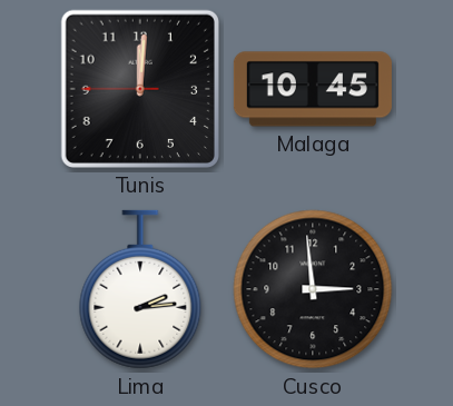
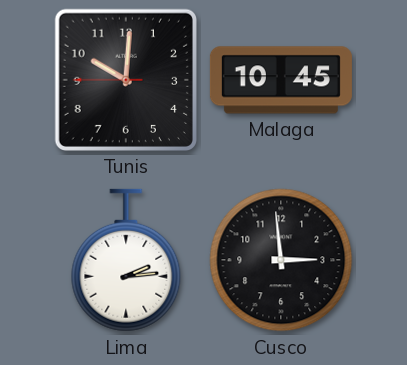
Tunis: 12:00 -> 10:00 (126, 80)
